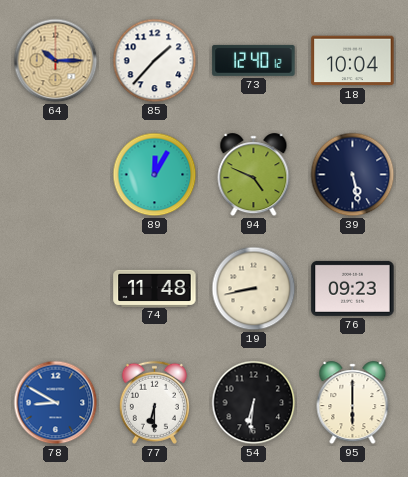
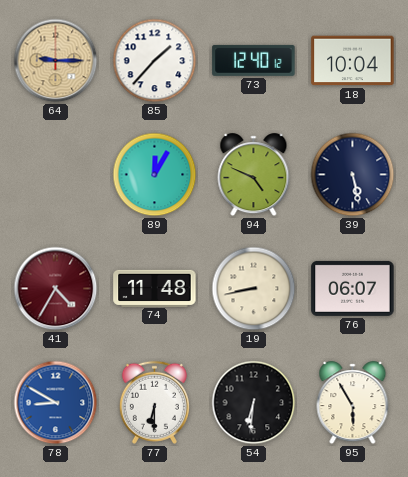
64: 10:15 -> 9:15 (56, 61)
41: none -> 4:35 (56, 289)
76: 09:23 -> 06:07 (353, 288)
95: 6:00 -> 5:55 (353, 403)
